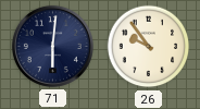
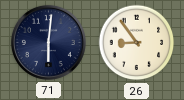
26: 9:54 -> 8:54 (137, 43)
